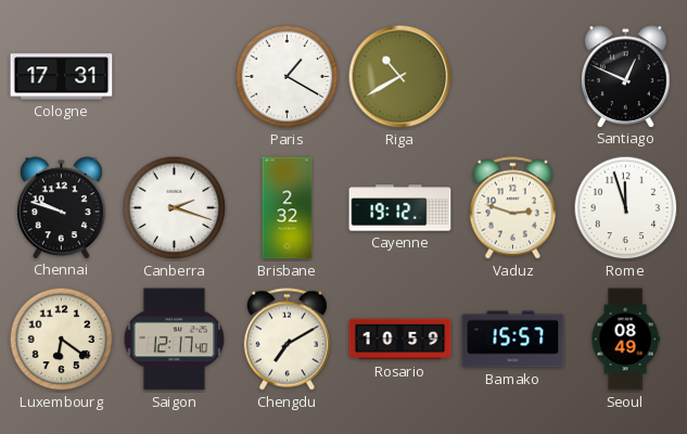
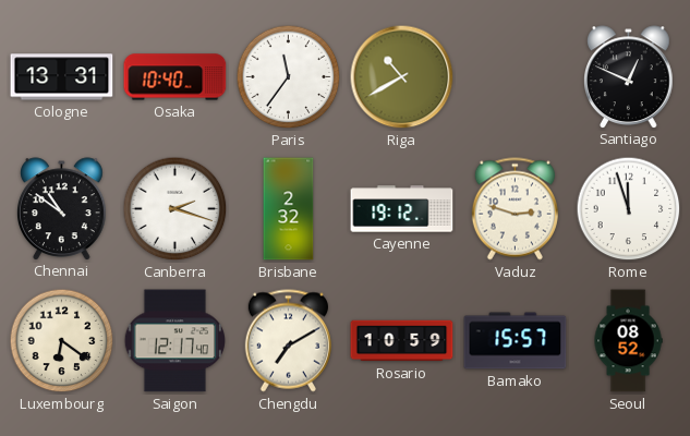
Cologne: 17:31 -> 13:31 (62, 77)
Osaka: none -> 10:40 (175, 77)
Paris: 1:20 -> 11:36 (289, 77)
Chennai: 9:48 -> 10:51 (62, 208)
Seoul: 08:49 -> 08:52 (628, 341)
